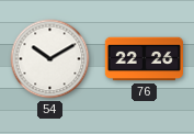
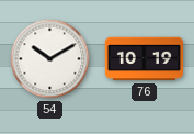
76: 22:26 -> 10:19 (144, 59)
